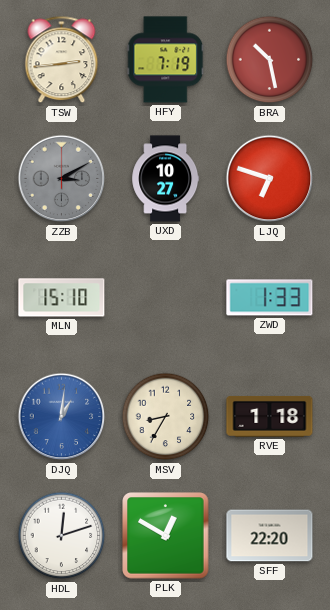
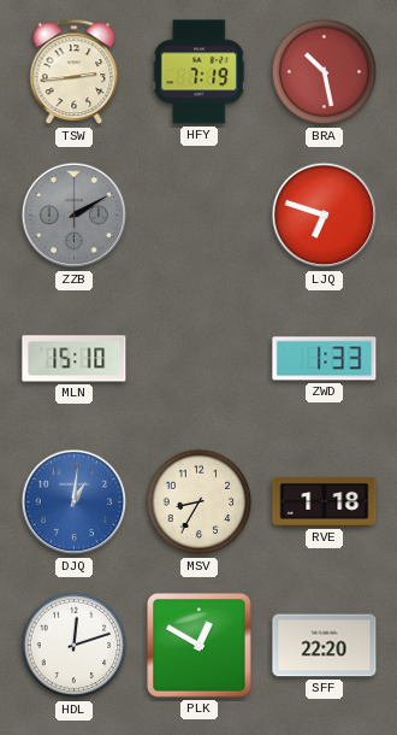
ZZB: 3:10 -> 2:10 (75, 216)
UXD: 10:27 -> none (166, 179)
